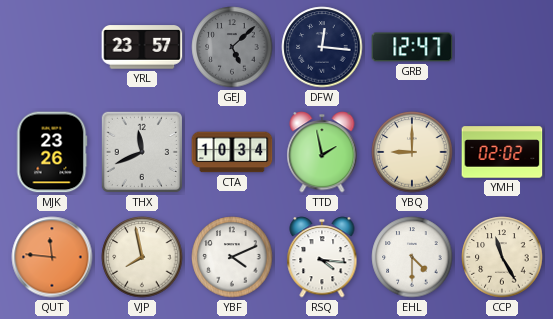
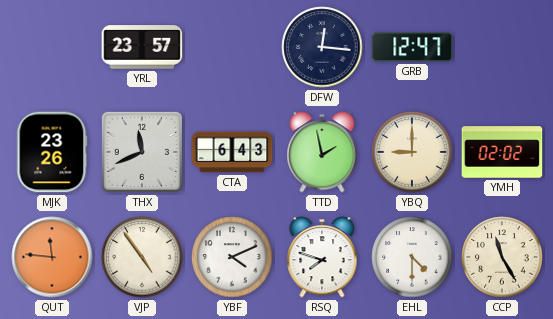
GEJ: 5:08 -> none (232, 47)
CTA: 10:34 -> 6:43 (232, 152)
VJP: 7:58 -> 4:54 (142, 257)
RSQ: 4:16 -> 7:48 (322, 257)
